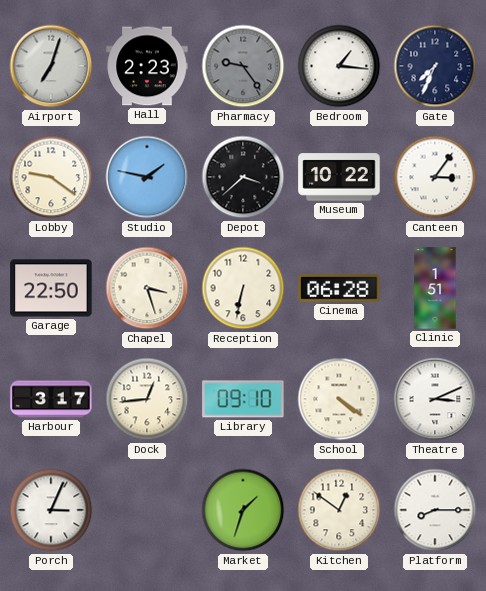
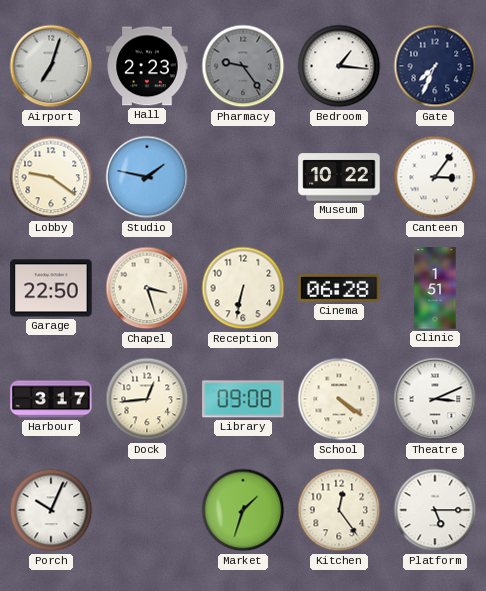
Depot: 3:38 -> none (243, 177)
Library: 09:10 -> 09:08 (243, 399)
Porch: 3:04 -> 10:04 (51, 510)
Kitchen: 12:51 -> 12:24 (339, 510)
Platform: 8:15 -> 5:15 (435, 510)
